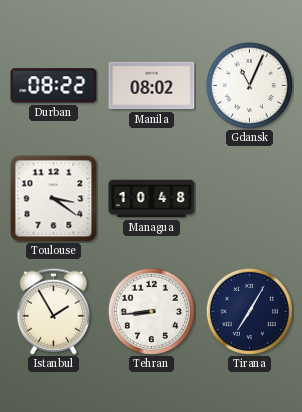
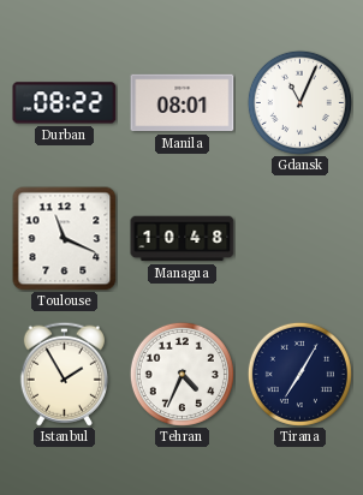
Manila: 08:02 -> 08:01 (183, 103)
Toulouse: 3:21 -> 11:19 (65, 239)
Tehran: 8:44 -> 4:34 (181, 374)
